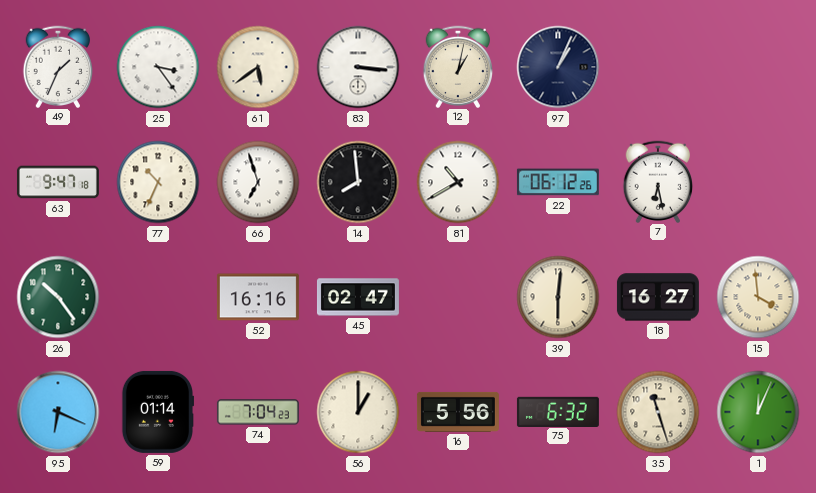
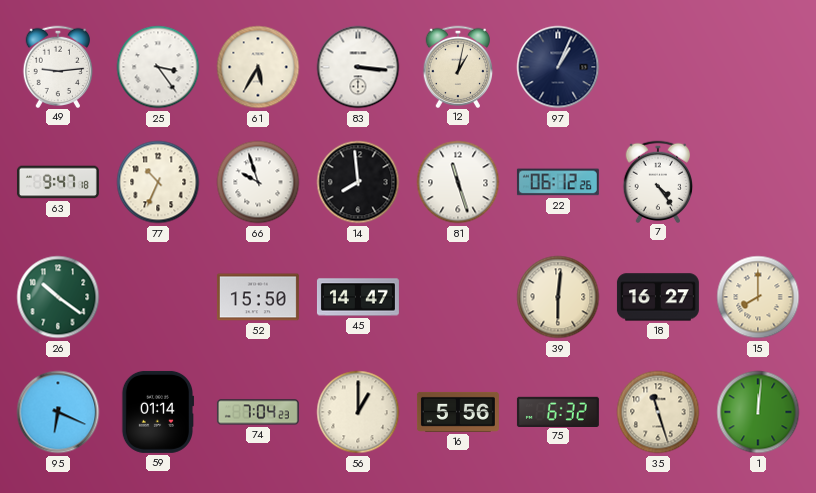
49: 1:34 -> 9:14 (58, 66)
61: 5:39 -> 5:35 (258, 67)
66: 6:57 -> 9:57 (258, 182)
81: 10:40 -> 11:27 (458, 182)
7: 6:28 -> 4:24 (658, 181)
26: 10:24 -> 10:21 (58, 297)
52: 16:16 -> 15:50 (258, 297)
45: 02:47 -> 14:47 (358, 297)
15: 3:59 -> 8:00 (758, 297)
1: 12:04 -> 12:01 (758, 412)
